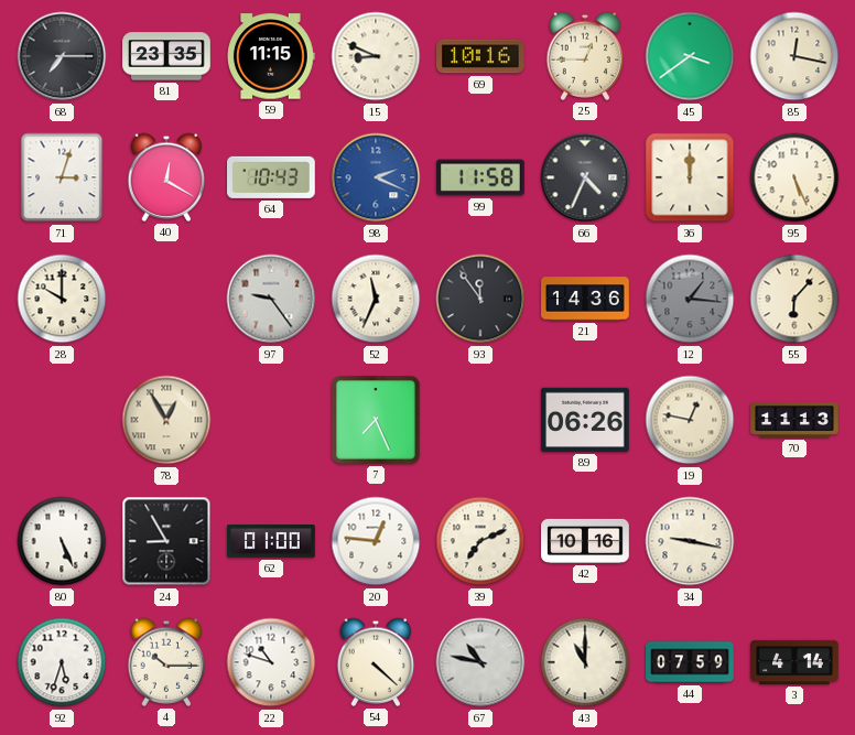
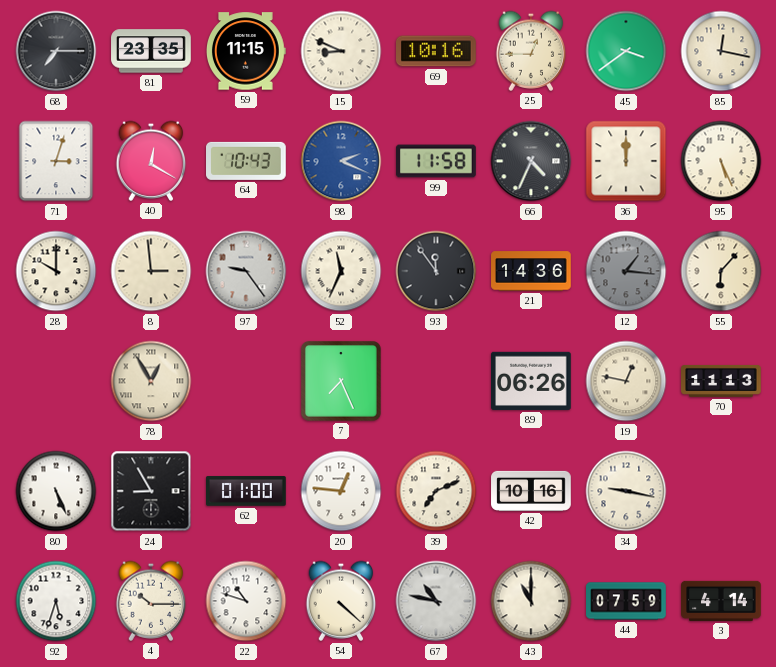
8: none -> 2:59 (151, 271)
